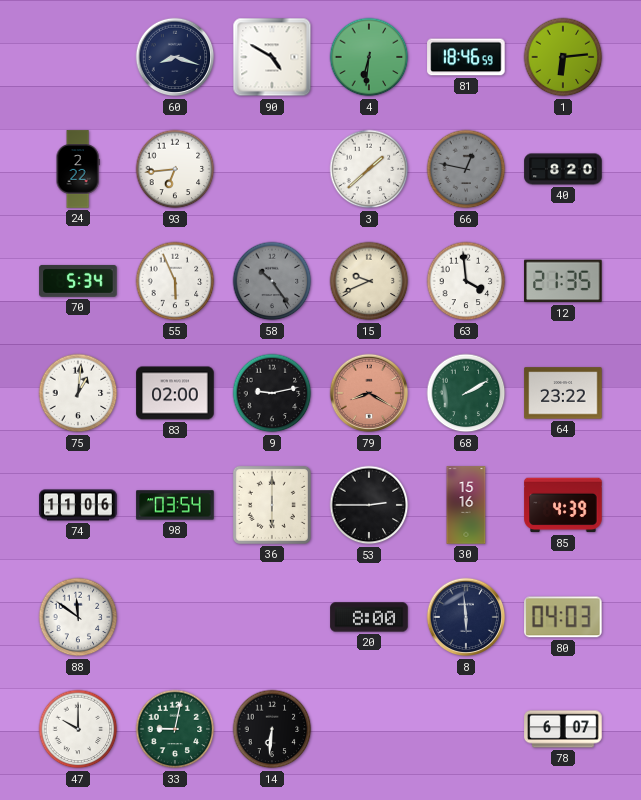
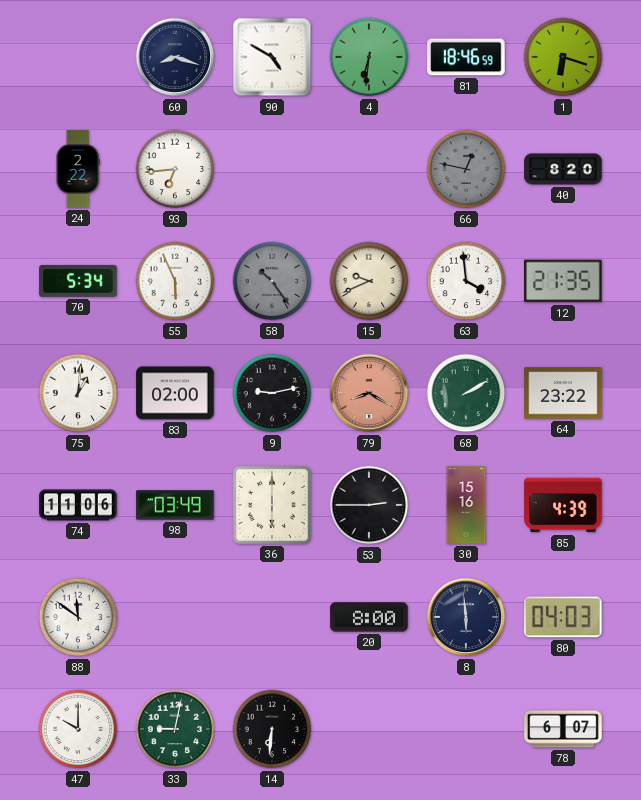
1: 6:14 -> 6:18 (563, 57)
3: 1:38 -> none (369, 169)
98: 03:54 -> 03:49 (175, 505)
